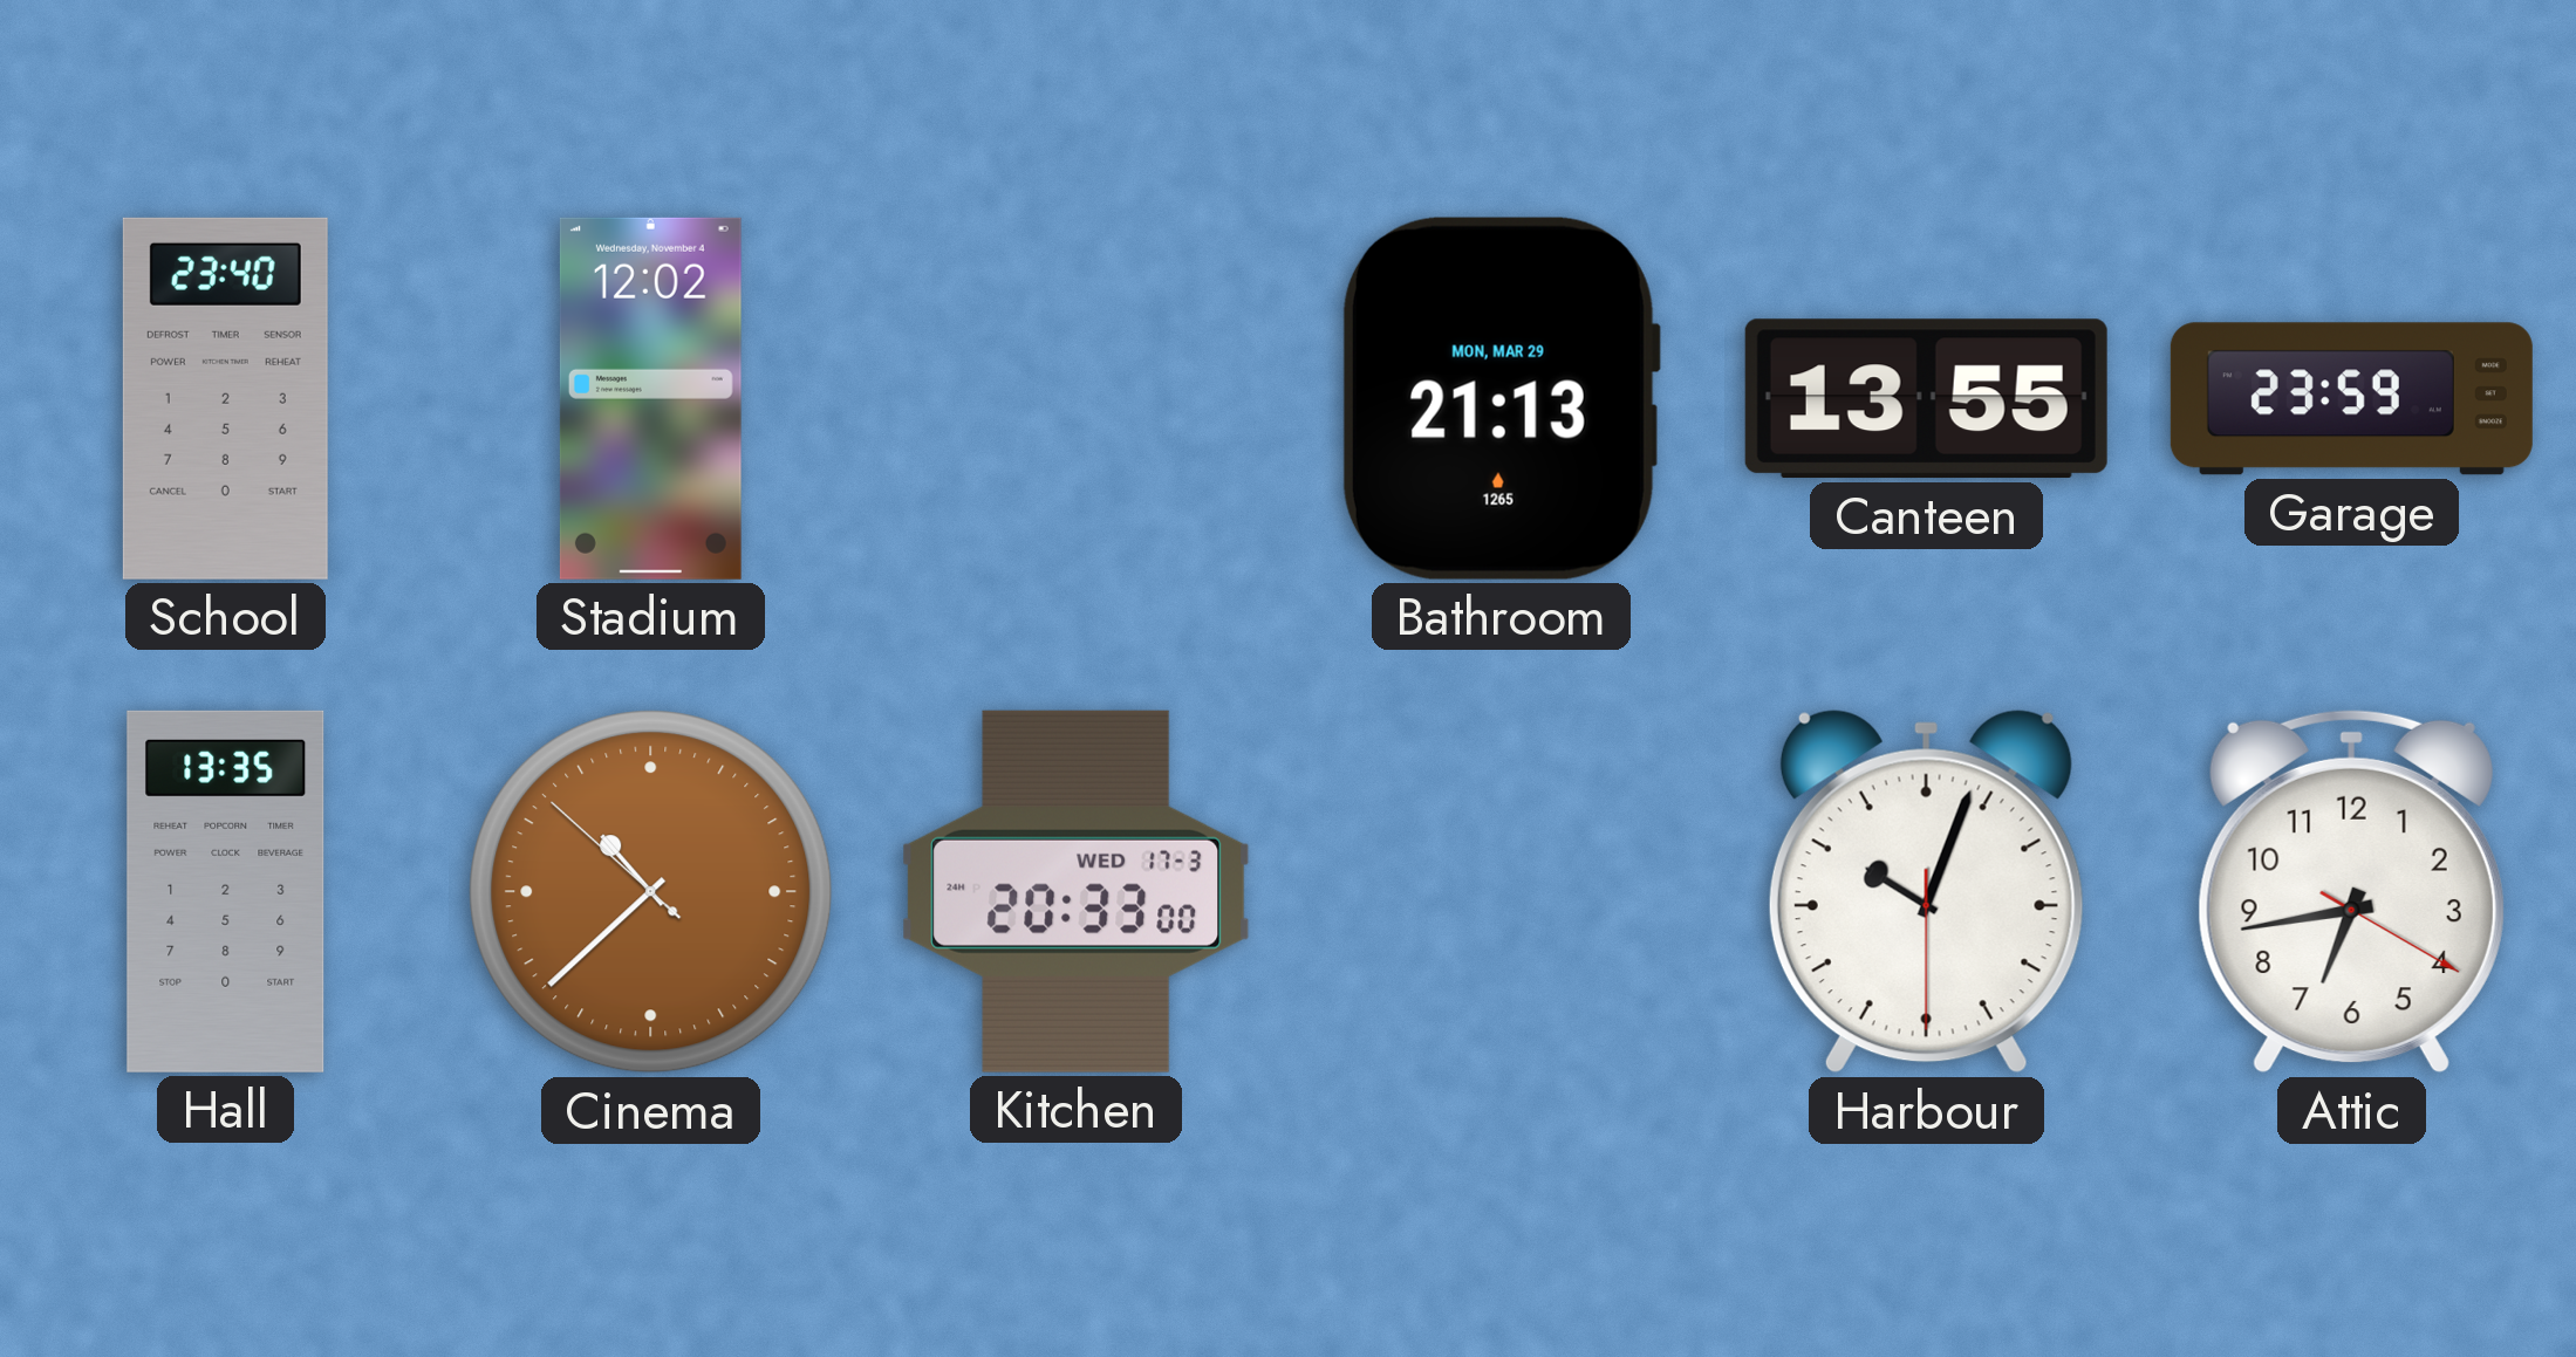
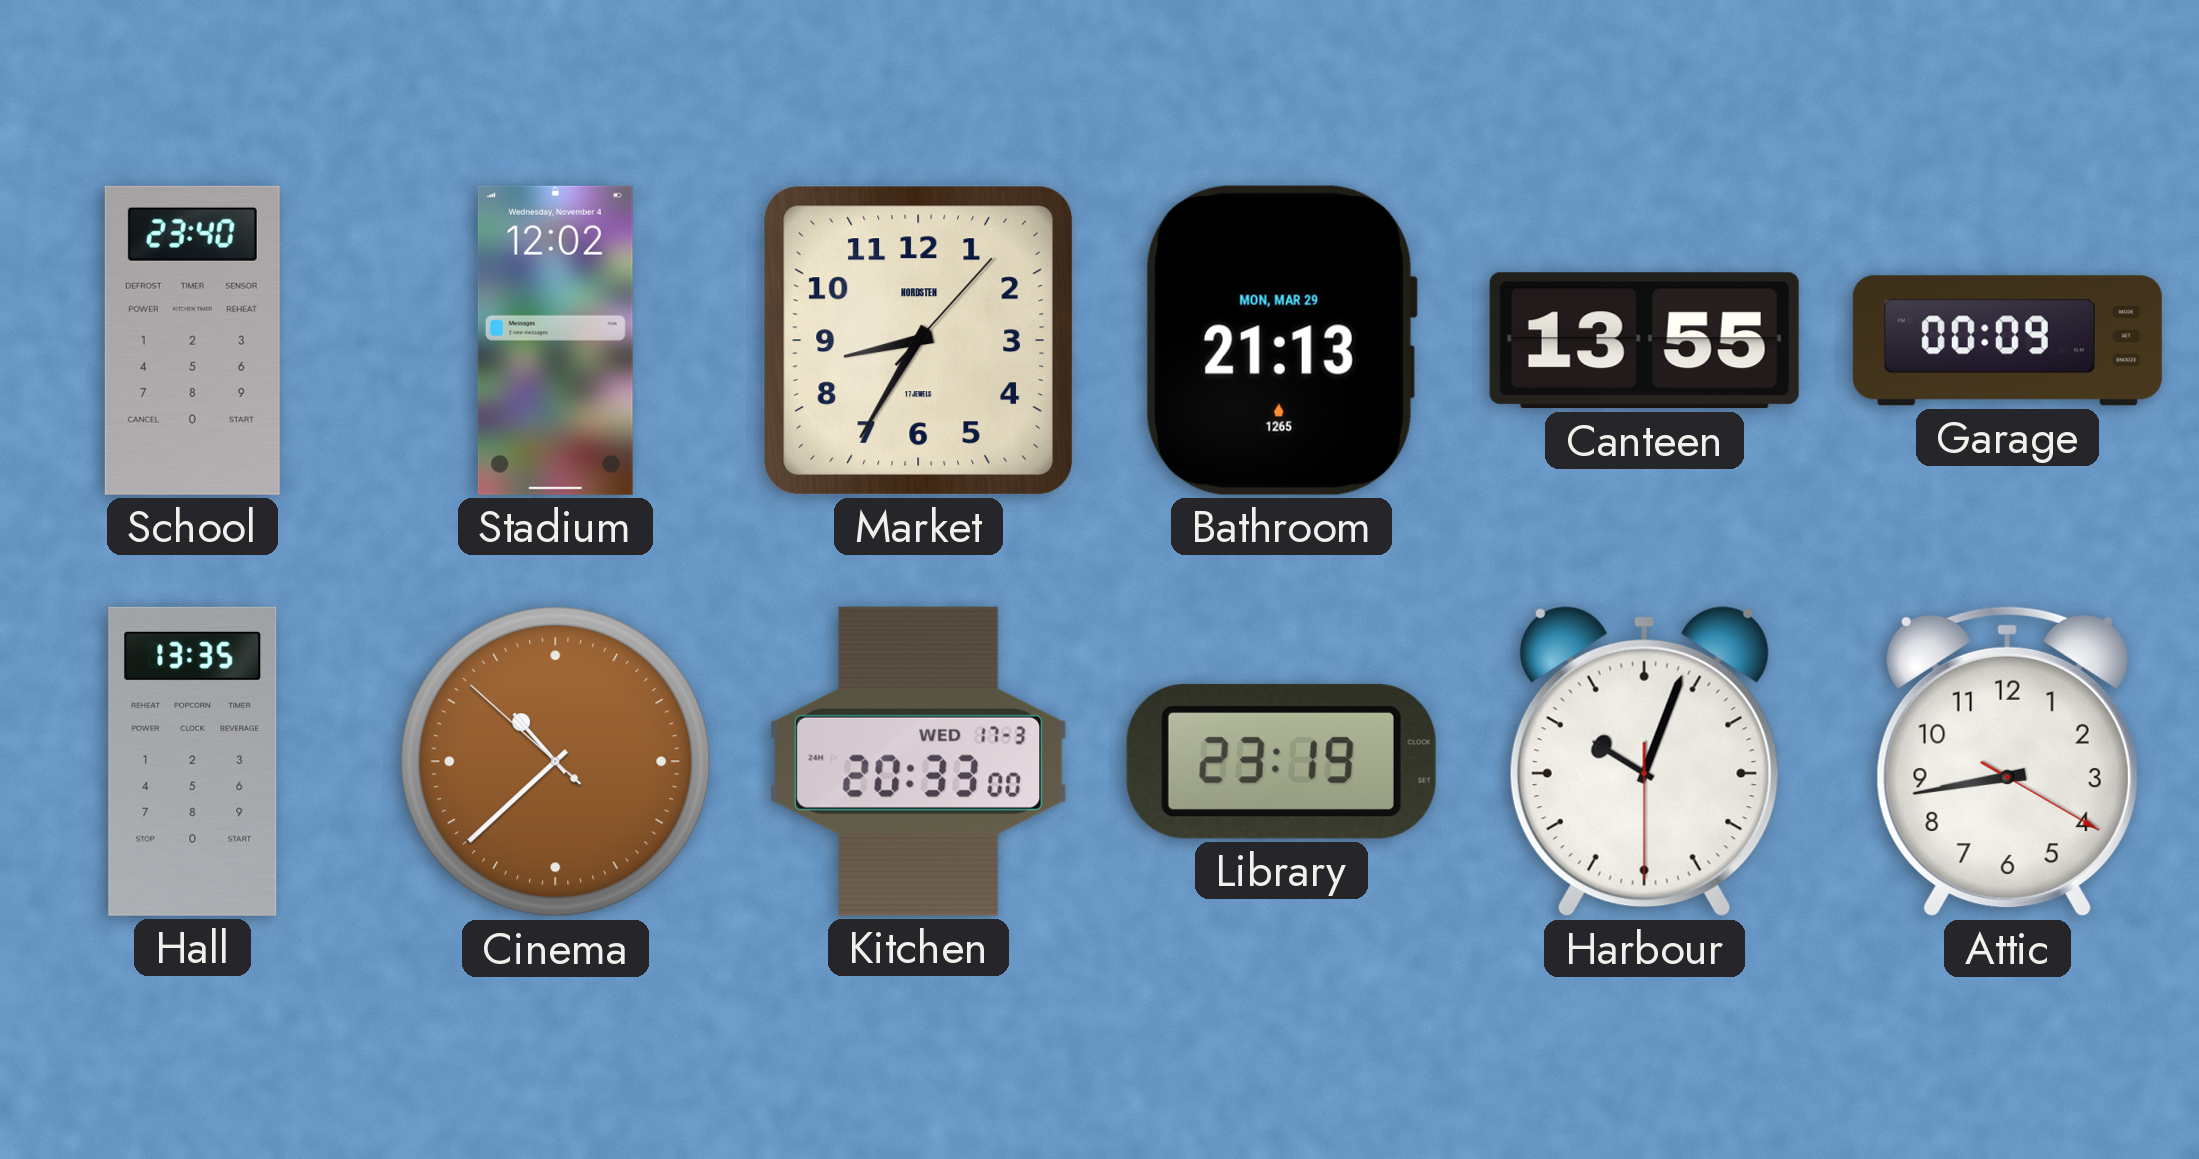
Market: none -> 8:35 (918, 340)
Garage: 23:59 -> 00:09 (2007, 341)
Library: none -> 23:19 (1281, 761)
Attic: 6:43 -> 8:43 (2007, 761)
